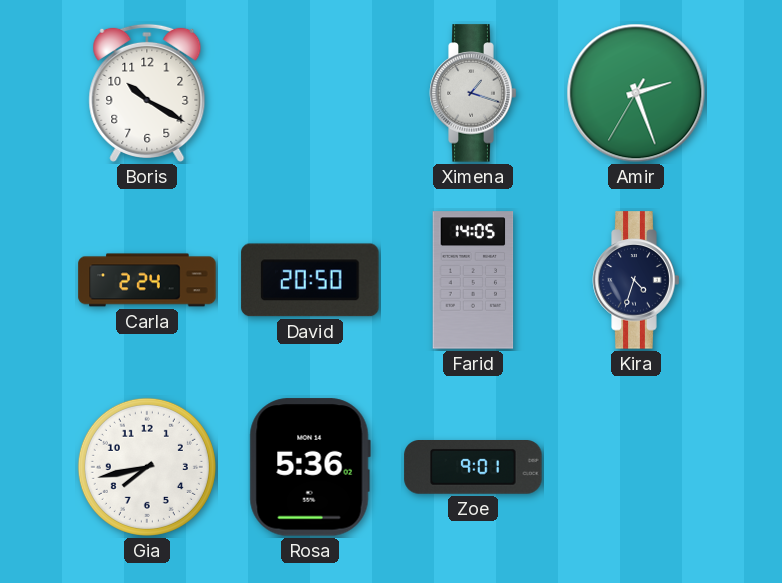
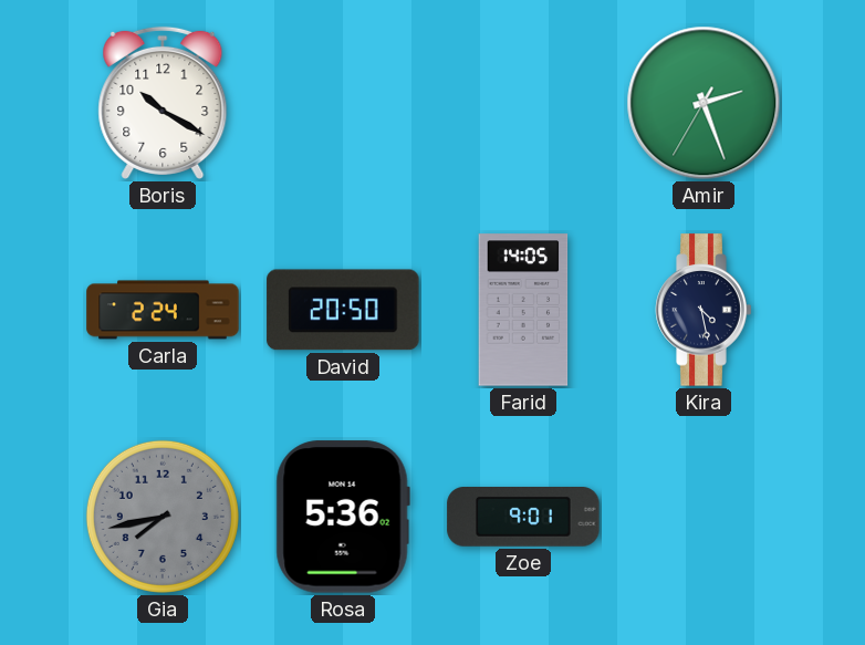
Ximena: 1:18 -> none (473, 93)
Kira: 4:33 -> 4:28 (704, 310)
Gia dial: white -> grey (163, 517)
